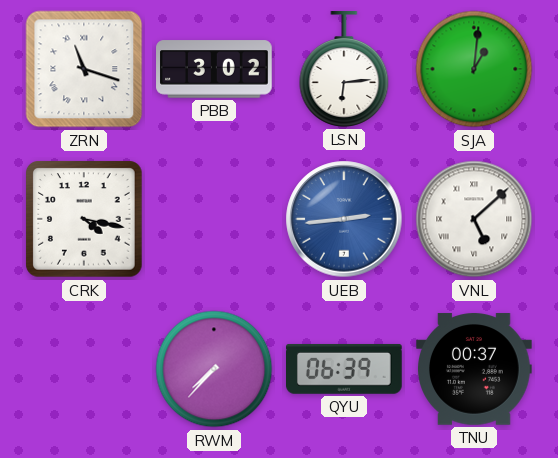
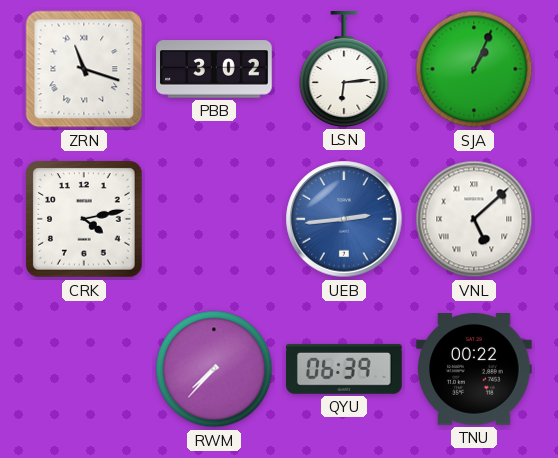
SJA: 1:01 -> 1:04 (474, 69)
CRK: 4:17 -> 4:13 (84, 219)
TNU: 00:37 -> 00:22 (475, 369)
